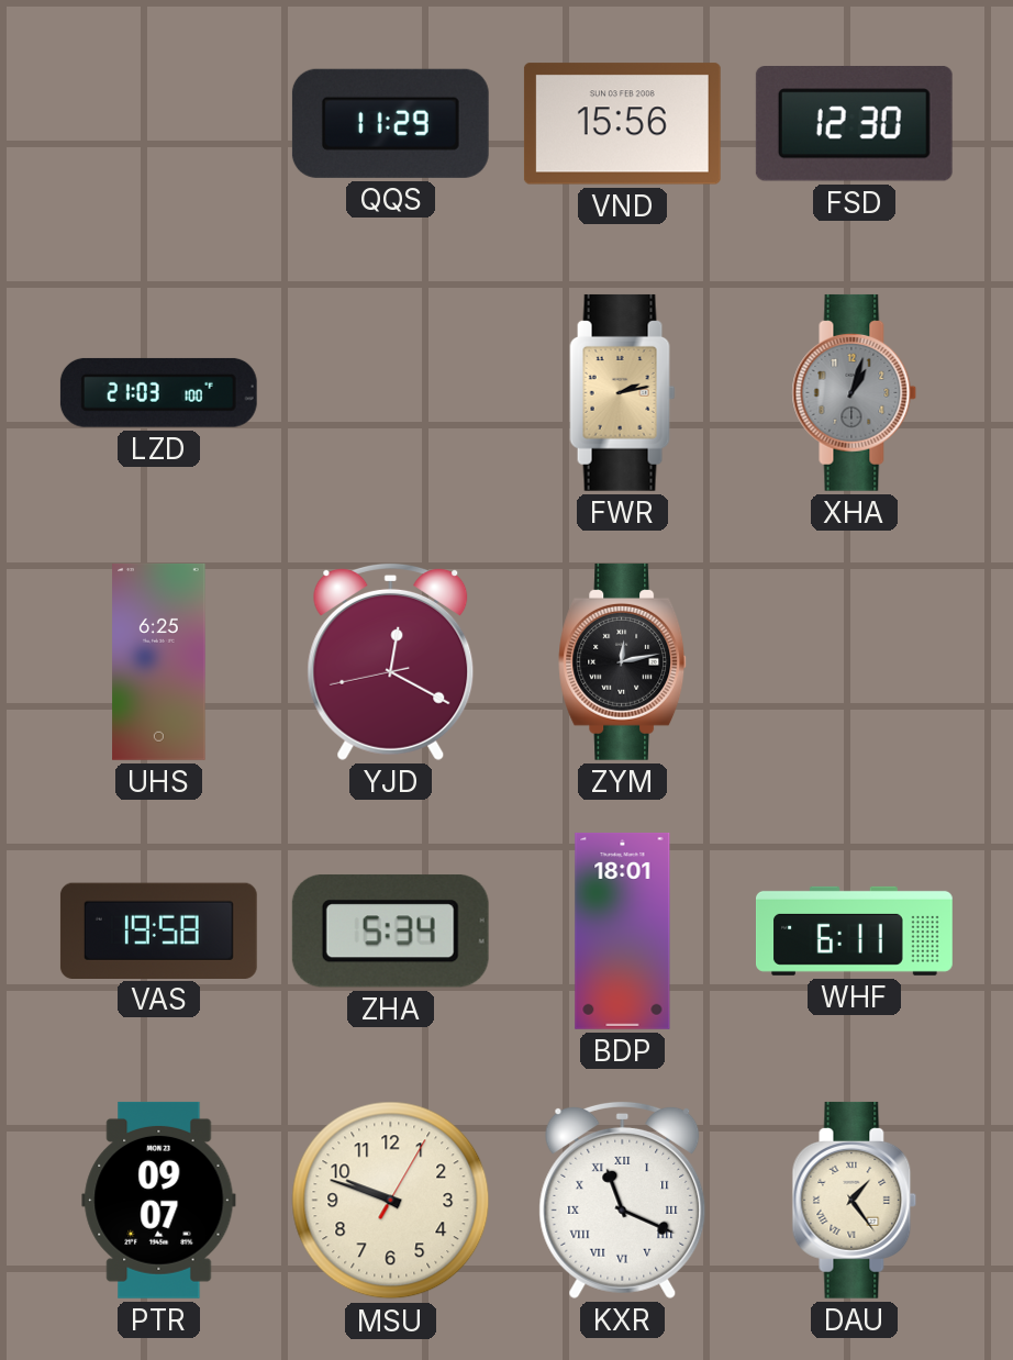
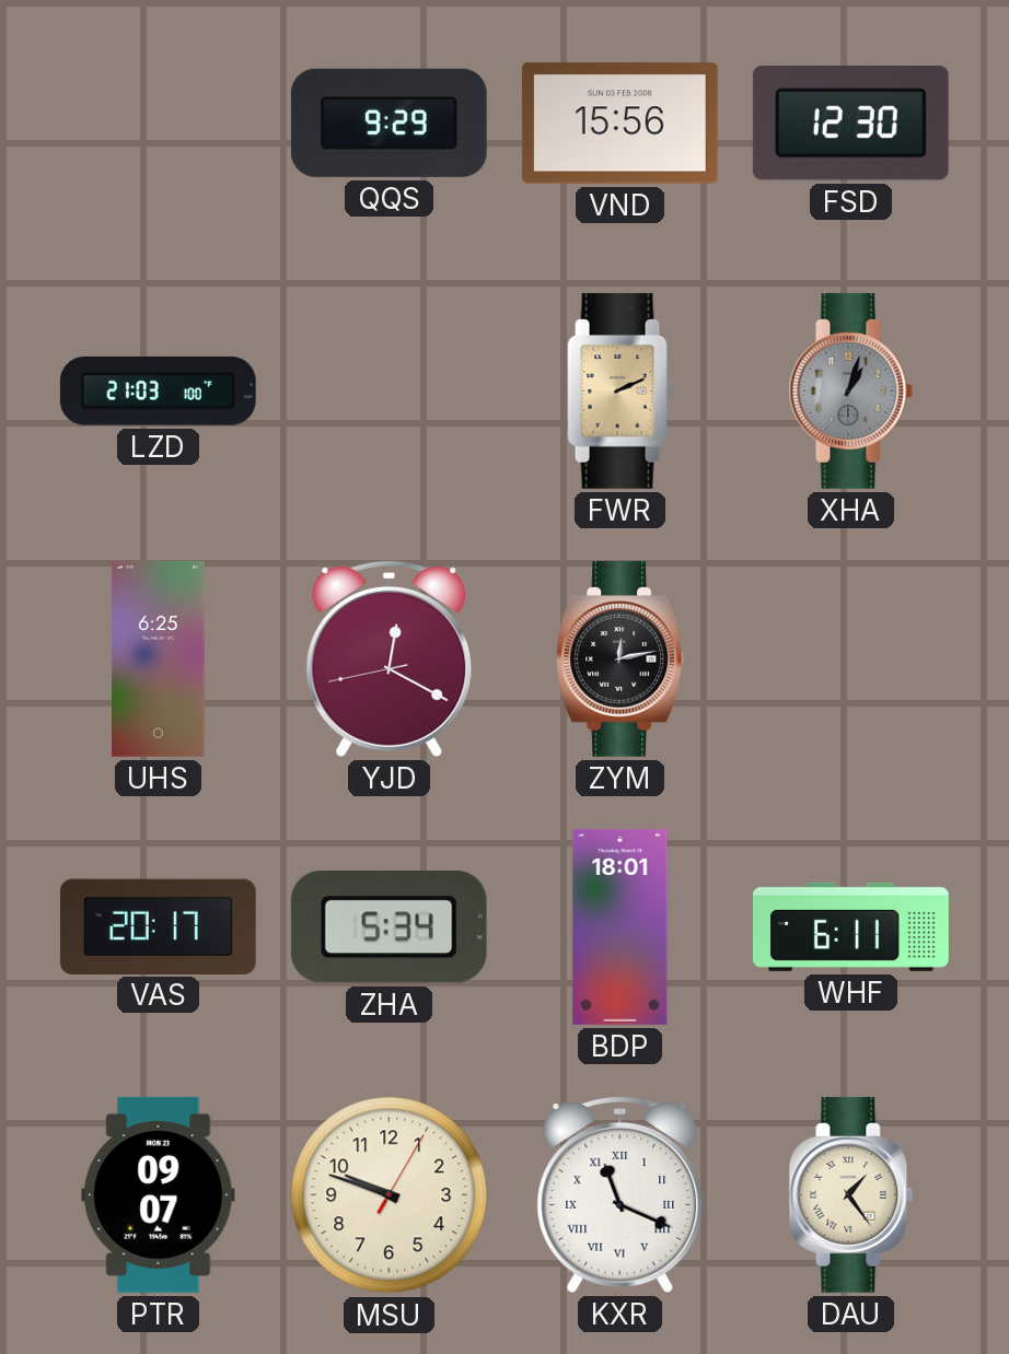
QQS: 11:29 -> 9:29 (388, 122)
FWR: 2:13 -> 2:11 (621, 390)
VAS: 19:58 -> 20:17 (158, 926)
